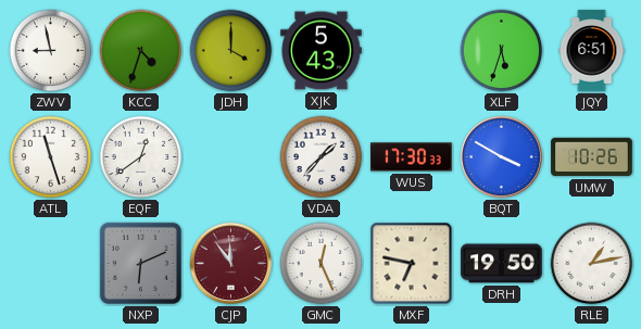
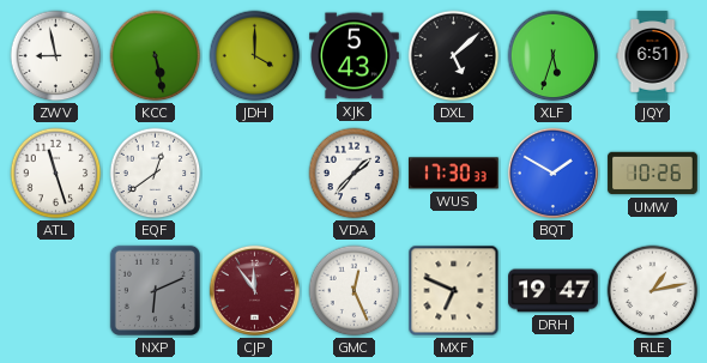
KCC: 4:33 -> 5:28 (156, 56)
DXL: none -> 5:08 (454, 56)
BQT: 3:50 -> 1:50 (552, 173)
MXF: 6:47 -> 6:49 (454, 291)
DRH: 19:50 -> 19:47 (554, 291)
